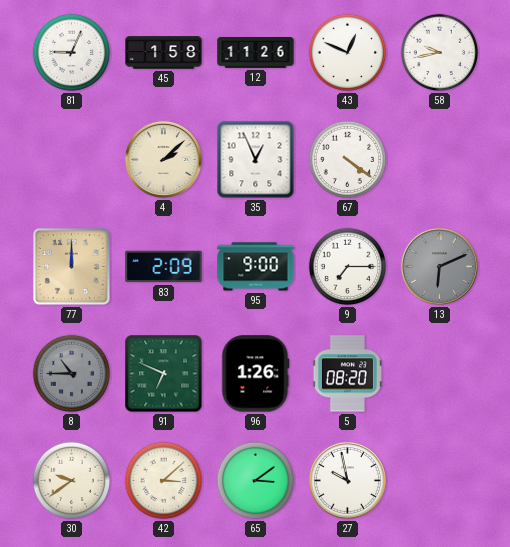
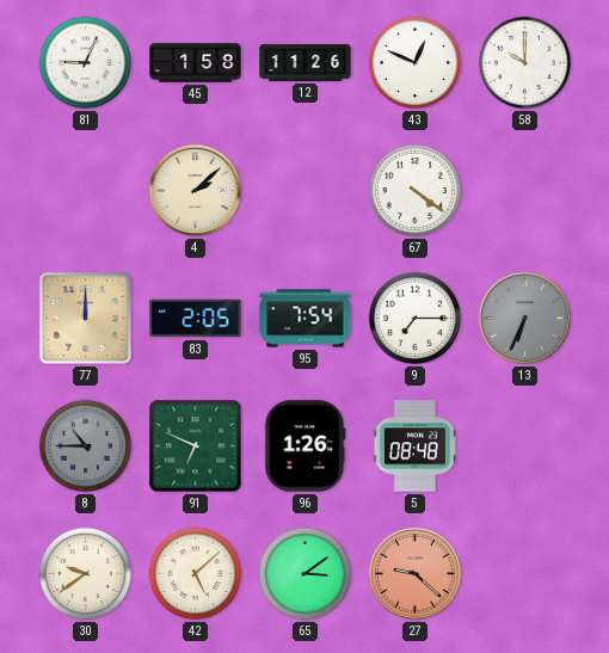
58: 9:43 -> 10:00 (525, 63)
35: 12:56 -> none (256, 160)
83: 2:09 -> 2:05 (196, 319)
95: 9:00 -> 7:54 (306, 319)
13: 6:11 -> 6:34 (524, 318)
5: 08:20 -> 08:48 (414, 446)
42: 3:08 -> 5:08 (196, 574)
27: 9:58 -> 9:22 (414, 573)
27 dial: white -> salmon (414, 573)
